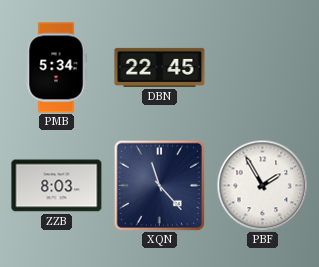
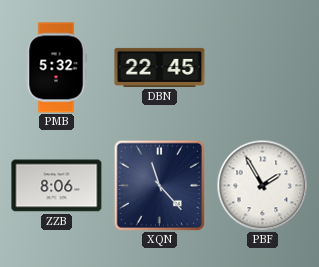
PMB: 5:34 -> 5:32 (56, 68)
ZZB: 8:03 -> 8:06 (57, 186)
